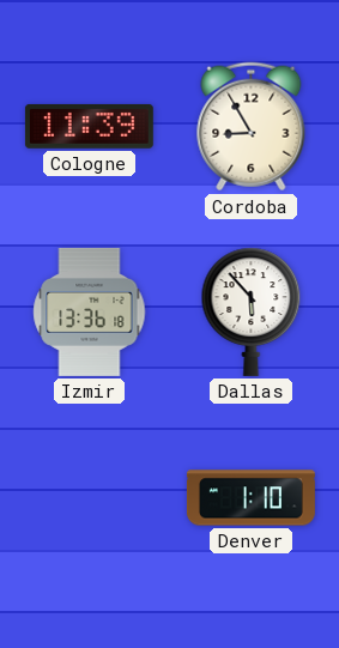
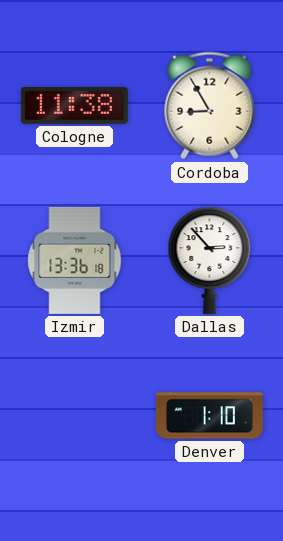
Cologne: 11:39 -> 11:38 (74, 106)
Dallas: 5:53 -> 2:53 (210, 260)
